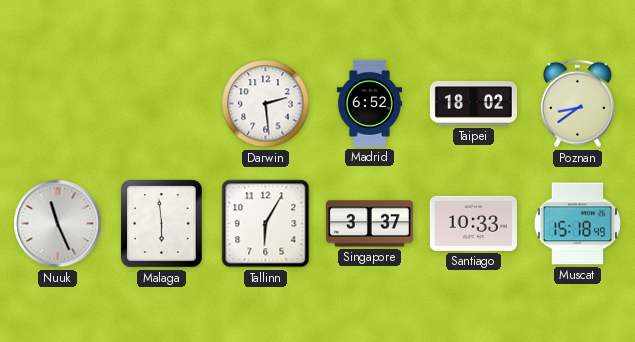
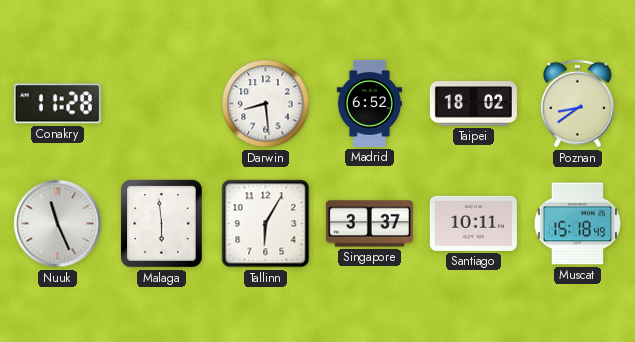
Conakry: none -> 11:28 (57, 104)
Darwin: 2:29 -> 8:29 (266, 104)
Santiago: 10:33 -> 10:11 (473, 223)
